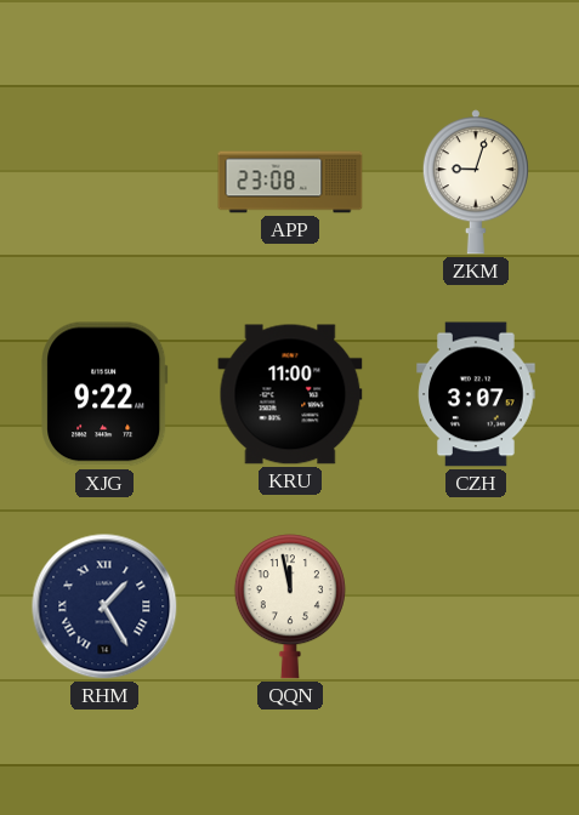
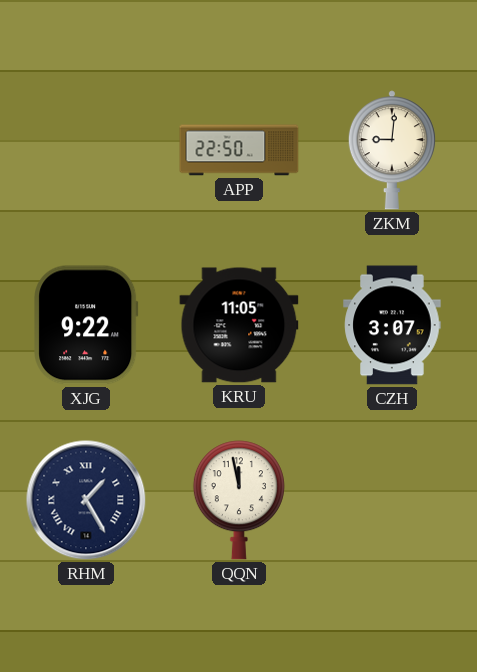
APP: 23:08 -> 22:50 (239, 150)
ZKM: 9:03 -> 9:01 (392, 150)
KRU: 11:00 -> 11:05 (239, 325)
